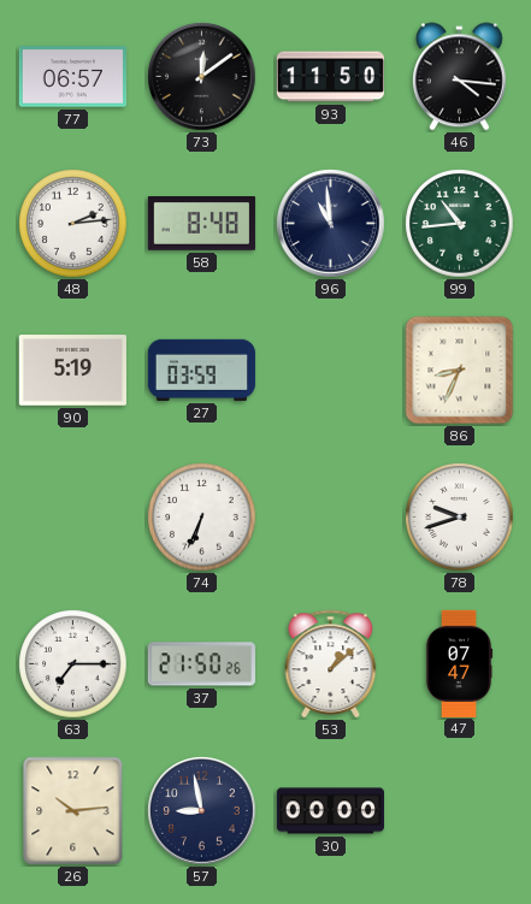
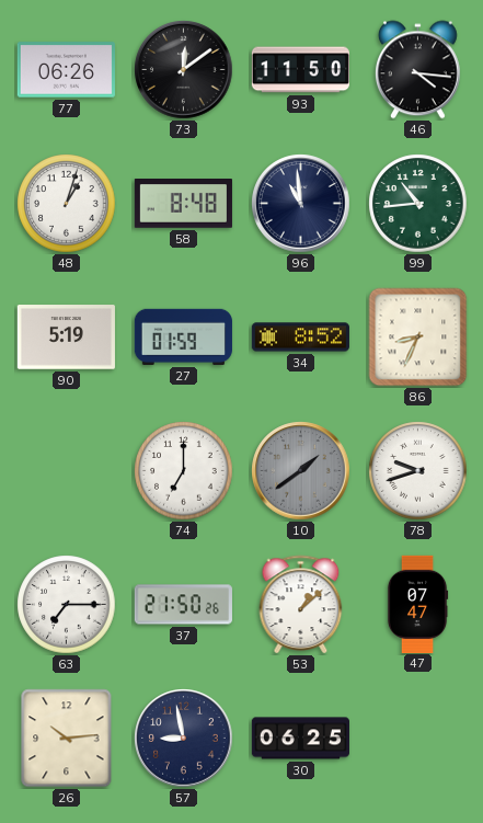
77: 06:57 -> 06:26 (66, 70)
48: 2:14 -> 1:03 (67, 204)
27: 03:59 -> 01:59 (183, 336)
34: none -> 8:52 (300, 338)
74: 6:34 -> 7:00 (184, 471)
10: none -> 1:39 (301, 471)
30: 00:00 -> 06:25 (300, 739)
